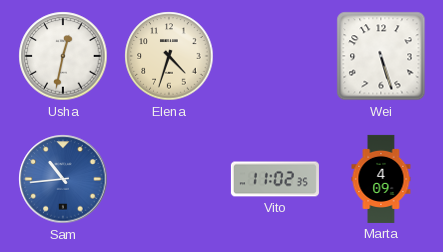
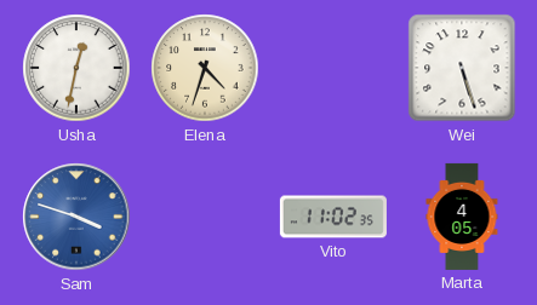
Sam: 10:44 -> 3:48 (76, 217)
Marta: 4:09 -> 4:05 (462, 217)
